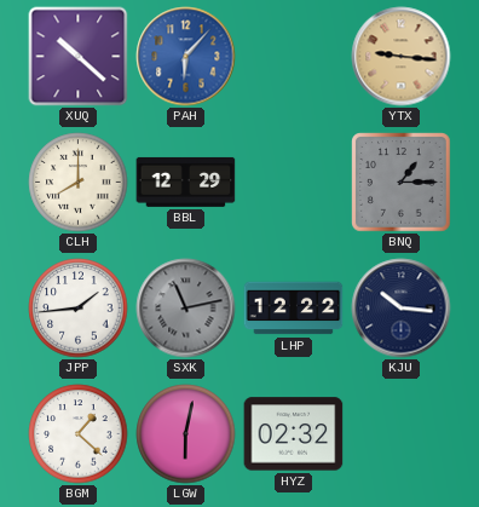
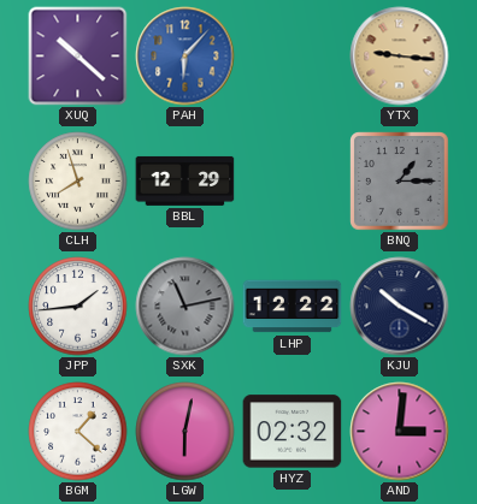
CLH: 8:00 -> 7:57 (78, 182)
KJU: 10:16 -> 10:20 (400, 307)
AND: none -> 3:01 (400, 432)
